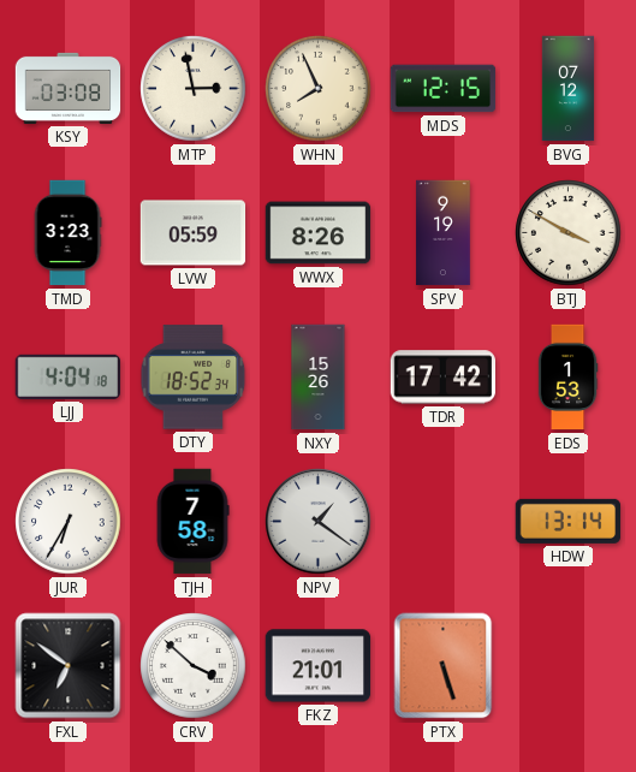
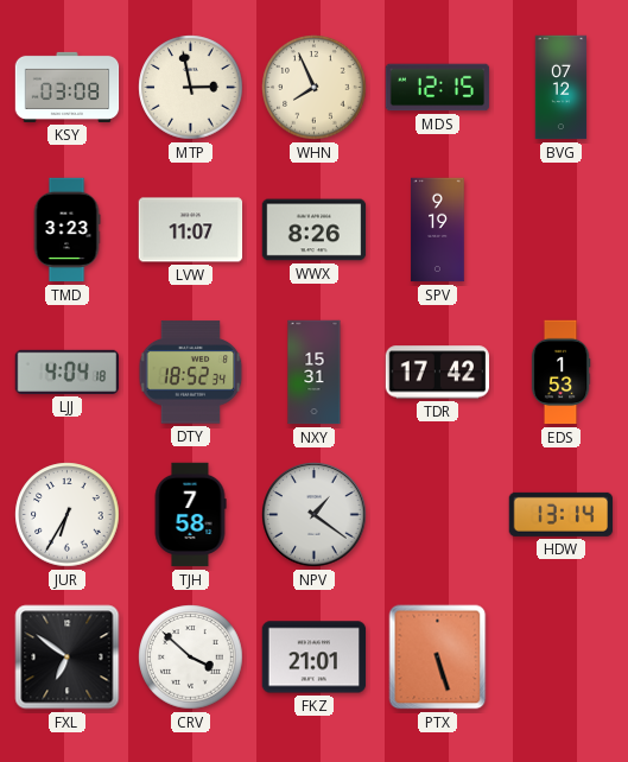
LVW: 05:59 -> 11:07 (191, 230)
BTJ: 3:50 -> none (569, 233)
NXY: 15:26 -> 15:31 (315, 373)
